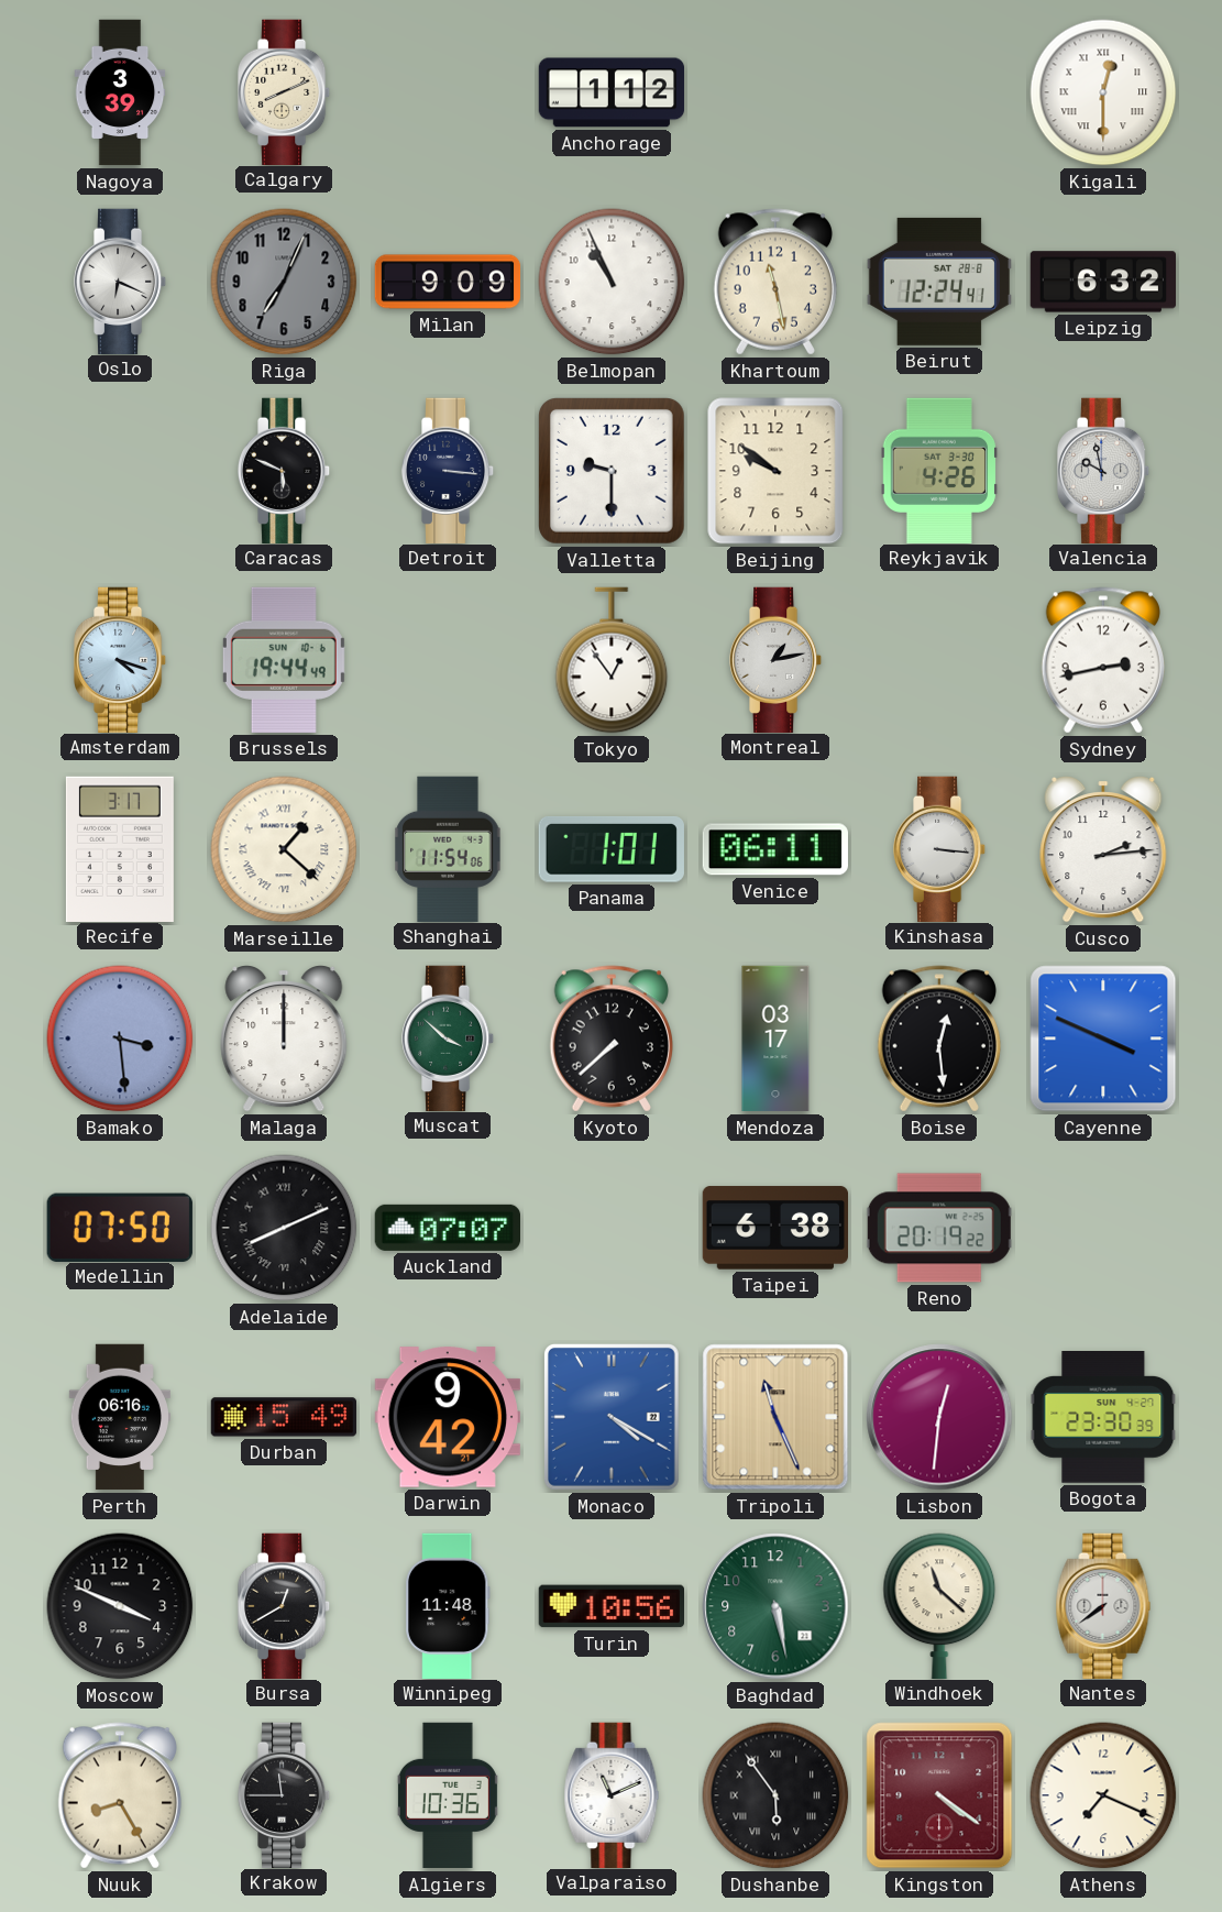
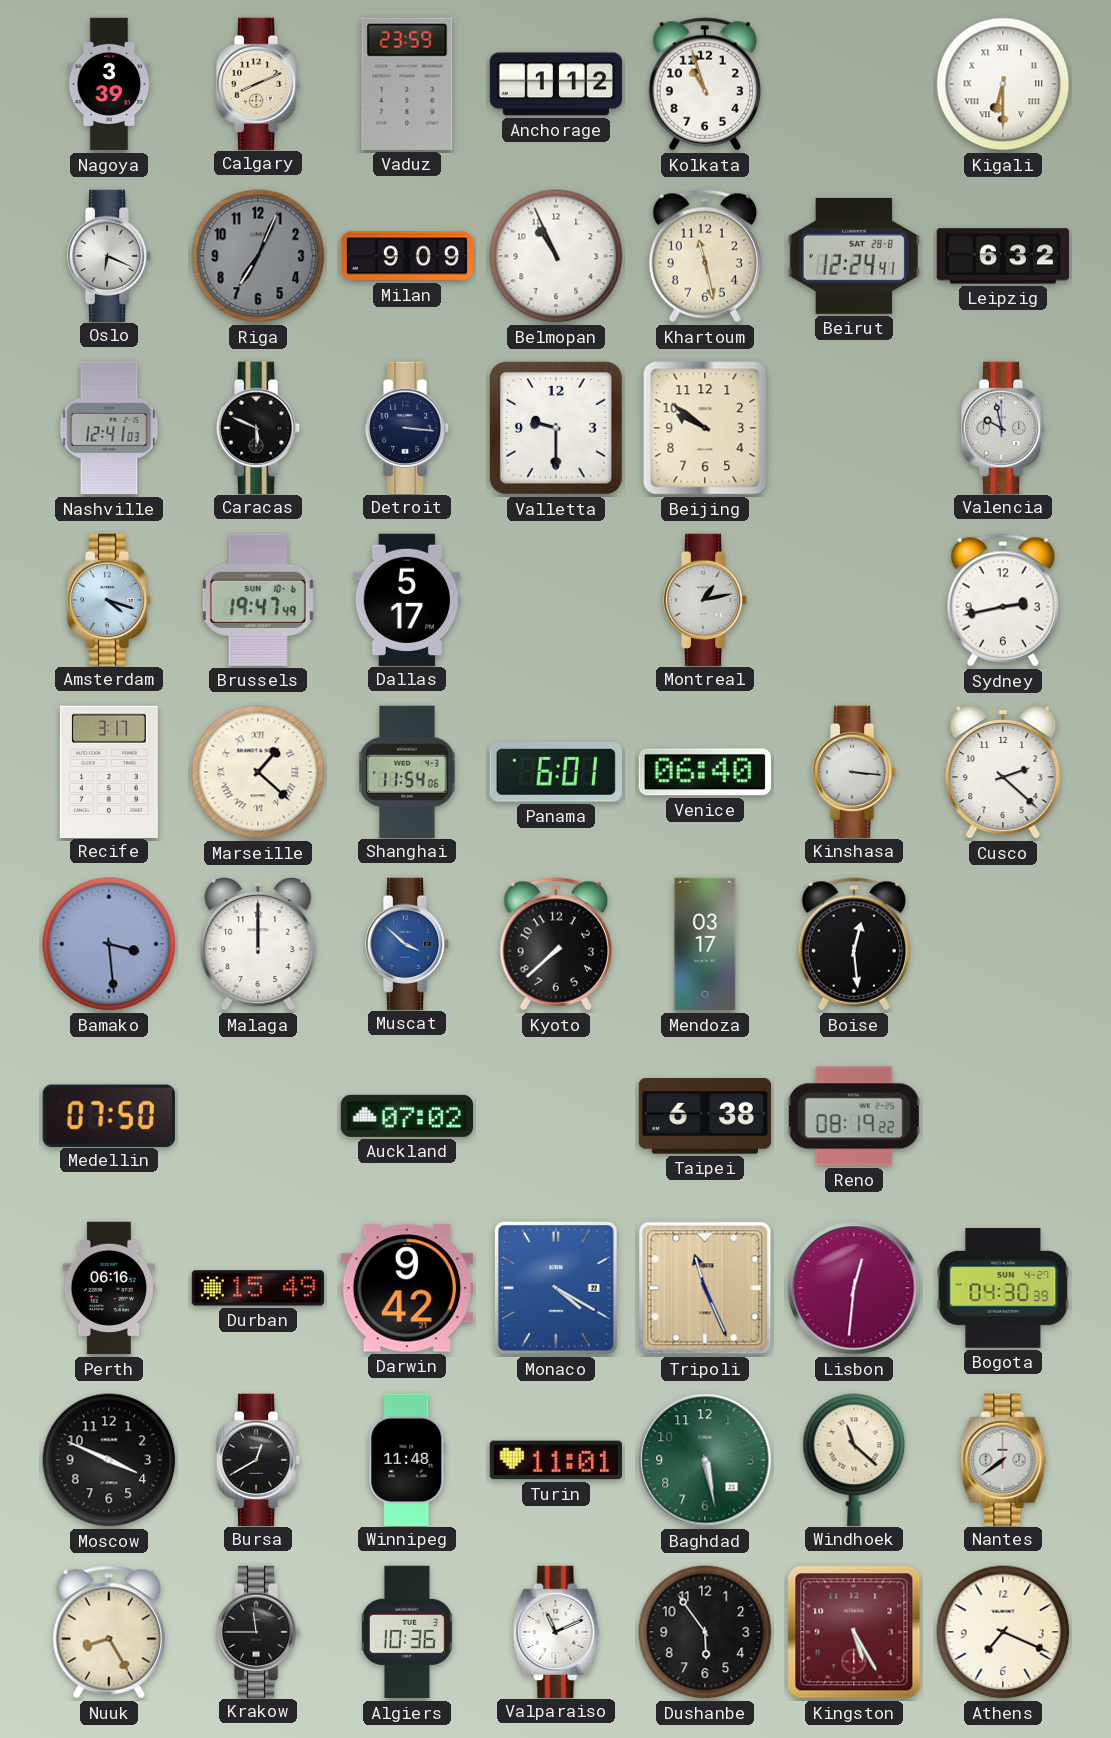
Vaduz: none -> 23:59 (407, 84)
Kolkata: none -> 10:57 (704, 84)
Kigali: 12:30 -> 6:30 (1003, 84)
Nashville: none -> 12:41 (109, 428)
Reykjavik: 4:26 -> none (939, 470)
Brussels: 19:44 -> 19:47 (258, 600)
Dallas: none -> 5:17 (407, 599)
Tokyo: 12:54 -> none (612, 660)
Panama: 1:01 -> 6:01 (556, 772)
Venice: 06:11 -> 06:40 (705, 772)
Cusco: 2:14 -> 2:22 (1003, 773)
Muscat dial: green -> blue (407, 943)
Cayenne: 3:49 -> none (1103, 1039)
Adelaide: 8:11 -> none (284, 1228)
Auckland: 07:07 -> 07:02 (406, 1116)
Reno: 20:19 -> 08:19 (854, 1116)
Bogota: 23:30 -> 04:30 (1003, 1289)
Turin: 10:56 -> 11:01 (555, 1460)
Dushanbe numerals: Roman -> Arabic (705, 1632)
Kingston: 4:21 -> 5:25 (854, 1632)
